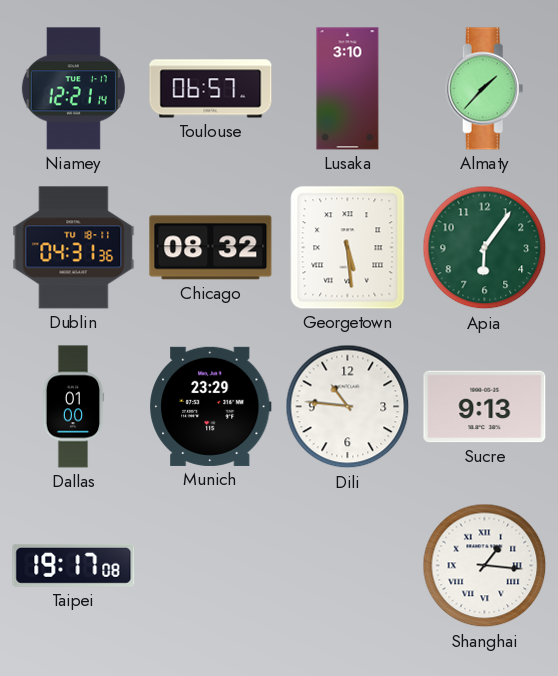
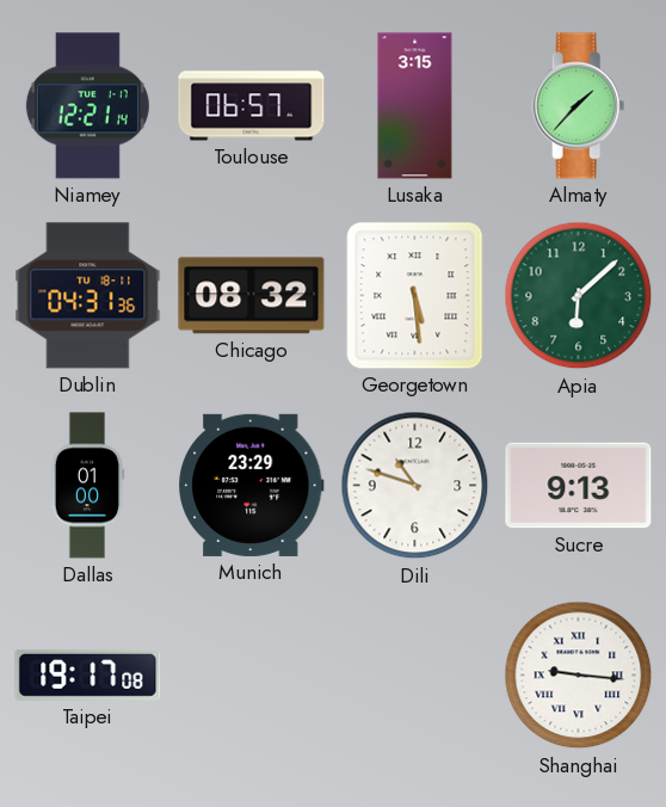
Lusaka: 3:10 -> 3:15 (415, 106)
Apia: 6:06 -> 6:08 (579, 296)
Dili: 10:46 -> 10:48 (415, 486)
Shanghai: 1:16 -> 9:16 (579, 676)
